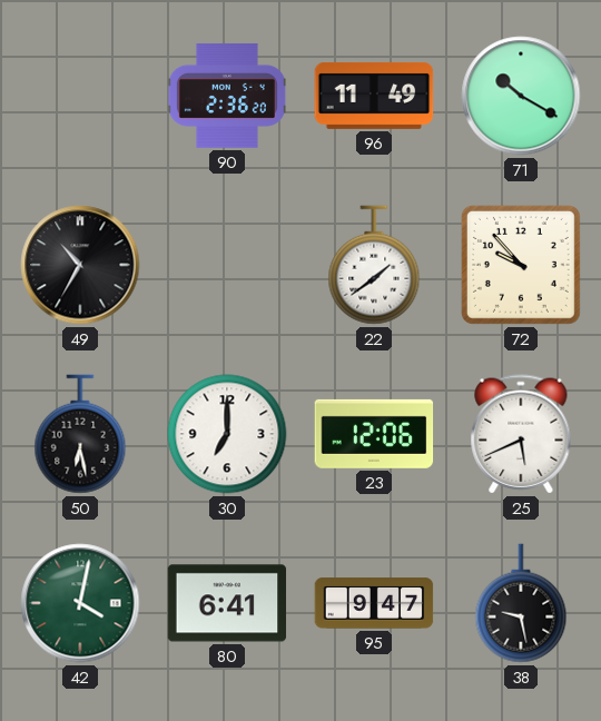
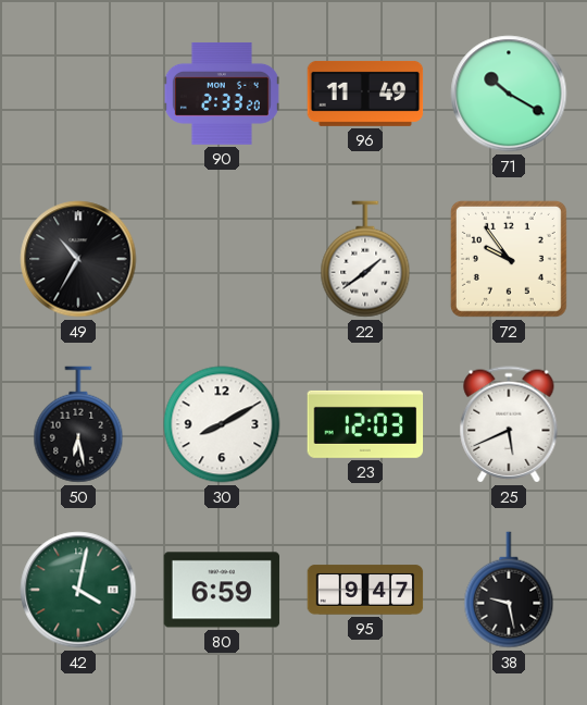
90: 2:36 -> 2:33 (222, 94)
72: 9:53 -> 9:54 (509, 259)
30: 7:00 -> 8:10 (222, 424)
23: 12:06 -> 12:03 (365, 424)
80: 6:41 -> 6:59 (222, 590)
